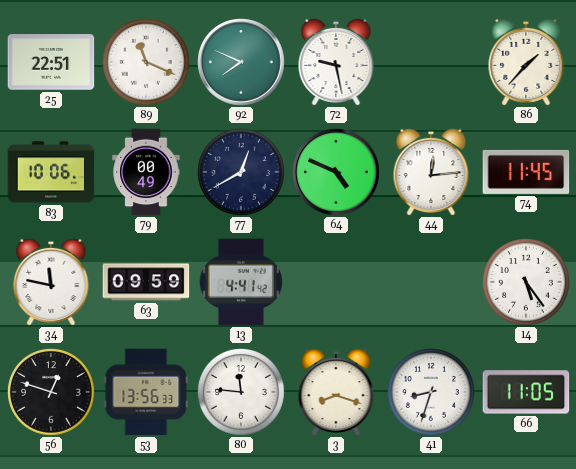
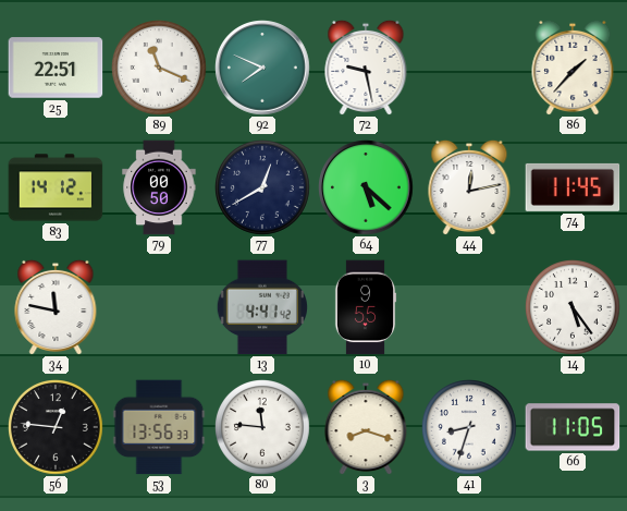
83: 10:06 -> 14:12 (56, 187)
79: 00:49 -> 00:50 (159, 187)
64: 4:49 -> 5:22 (366, 187)
44: 12:14 -> 12:13 (469, 187)
63: 09:59 -> none (146, 282)
10: none -> 9:55 (366, 307)
56: 12:48 -> 12:46 (57, 428)
